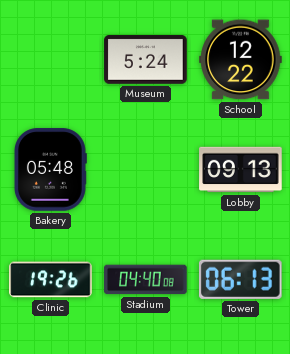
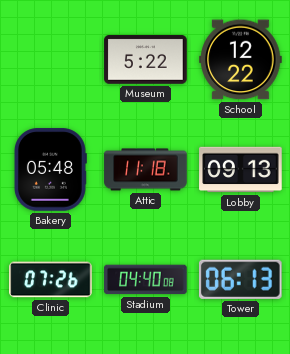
Museum: 5:24 -> 5:22 (146, 60)
Attic: none -> 11:18 (146, 170)
Clinic: 19:26 -> 07:26 (51, 280)
